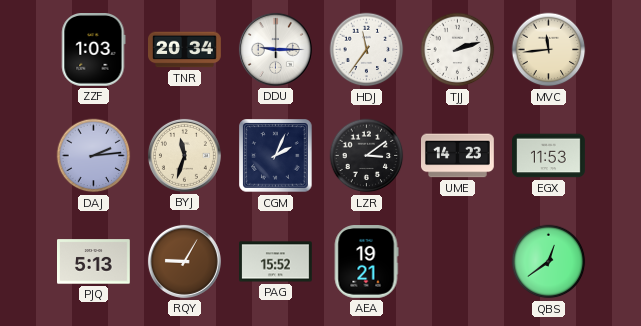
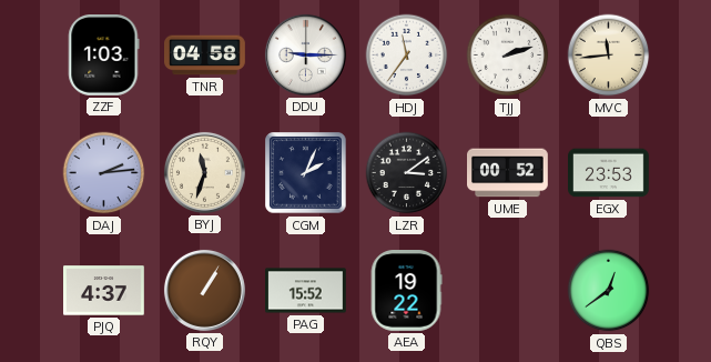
TNR: 20:34 -> 04:58 (205, 56)
UME: 14:23 -> 00:52 (508, 173)
EGX: 11:53 -> 23:53 (609, 173)
PJQ: 5:13 -> 4:37 (104, 291)
RQY: 9:05 -> 1:05 (204, 290)
AEA: 19:21 -> 19:22 (406, 291)
